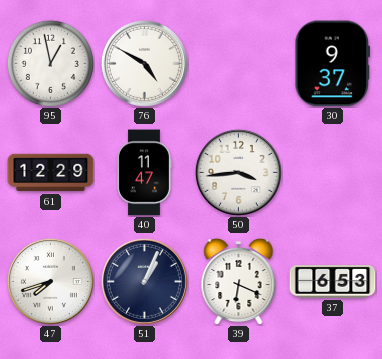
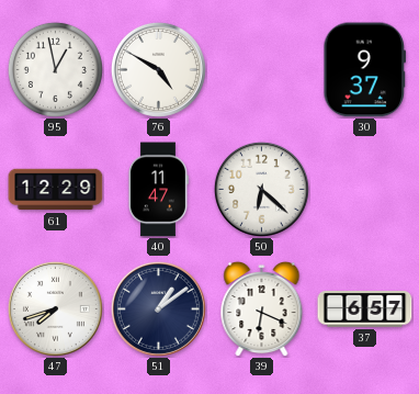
50: 3:44 -> 6:22 (261, 189)
51: 1:04 -> 1:09 (158, 308)
37: 6:53 -> 6:57 (365, 309)
